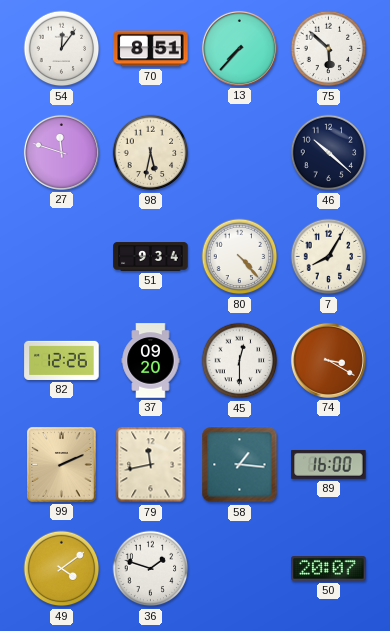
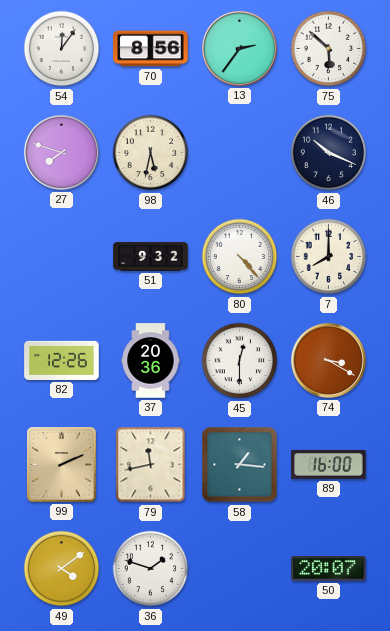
70: 8:51 -> 8:56 (151, 49)
13: 7:37 -> 2:36 (239, 48)
27: 11:48 -> 7:48 (61, 152)
46: 10:22 -> 10:19 (329, 153)
51: 9:34 -> 9:32 (151, 257)
7: 8:05 -> 8:00 (329, 257)
37: 09:20 -> 20:36 (151, 361)
